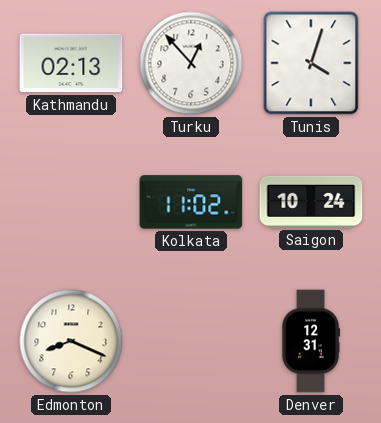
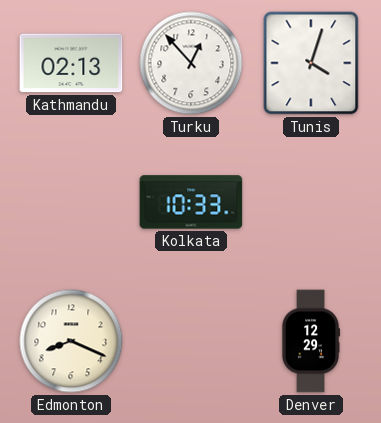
Kolkata: 11:02 -> 10:33 (191, 202)
Saigon: 10:24 -> none (311, 202)
Denver: 12:31 -> 12:29 (311, 341)
